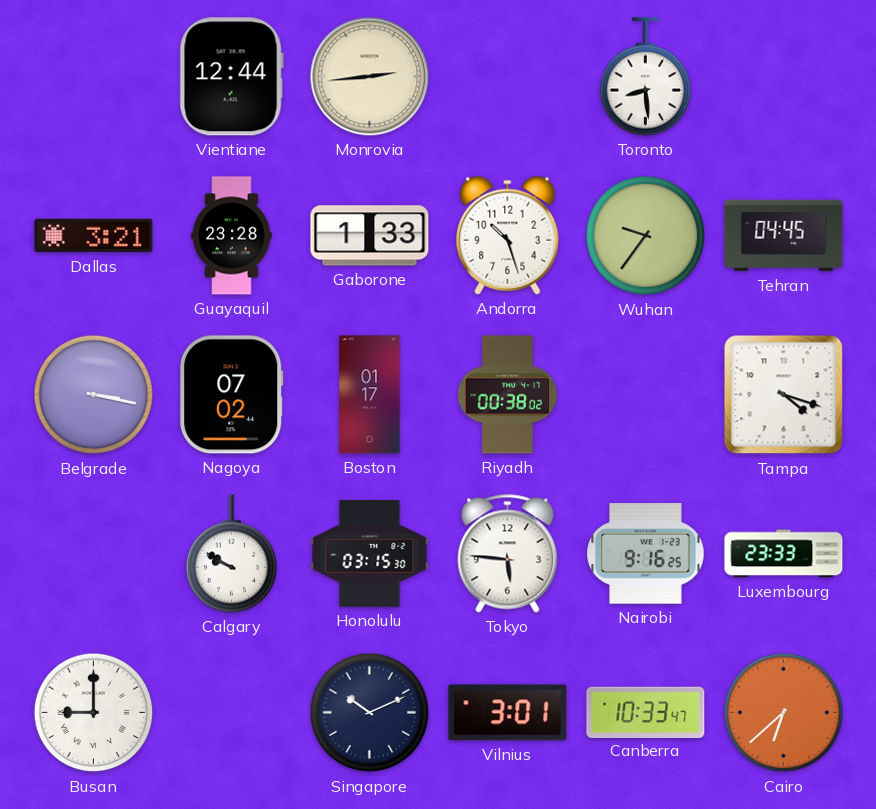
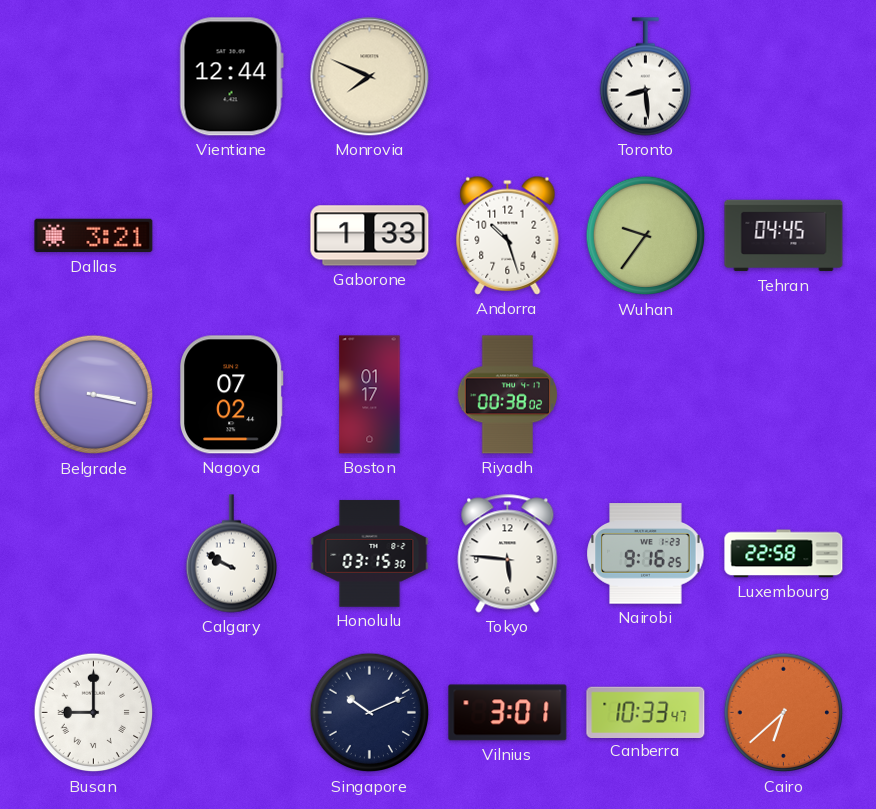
Monrovia: 2:44 -> 7:49 (370, 77)
Guayaquil: 23:28 -> none (232, 236)
Tampa: 4:18 -> none (784, 395)
Luxembourg: 23:33 -> 22:58 (784, 554)
